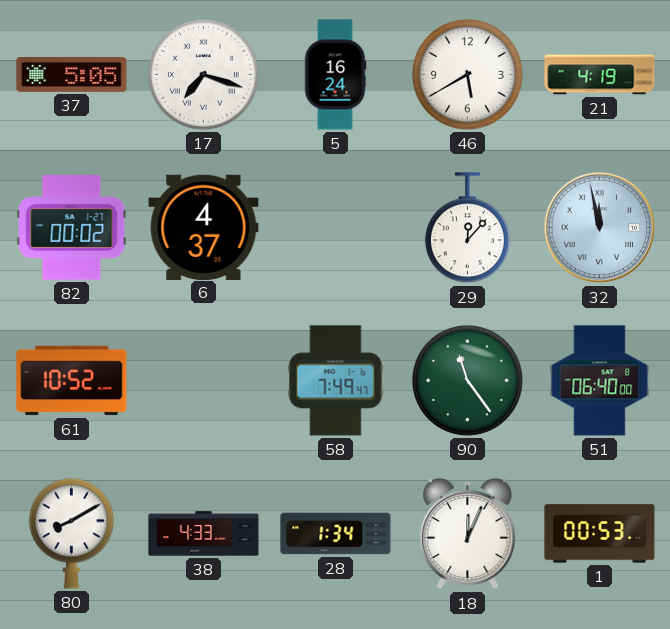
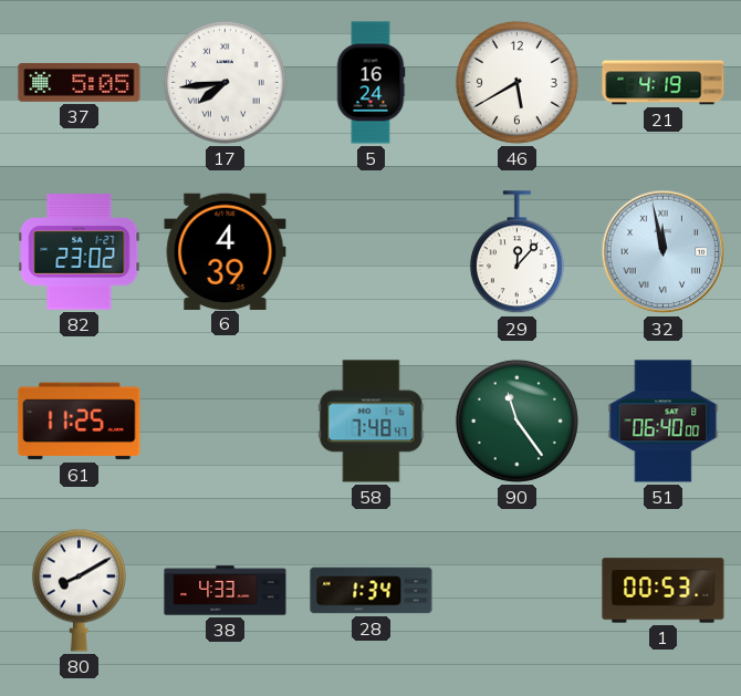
17: 7:18 -> 7:44 (225, 82)
82: 00:02 -> 23:02 (80, 252)
6: 4:37 -> 4:39 (226, 251)
61: 10:52 -> 11:25 (80, 422)
58: 7:49 -> 7:48 (372, 422)
18: 12:04 -> none (468, 534)
